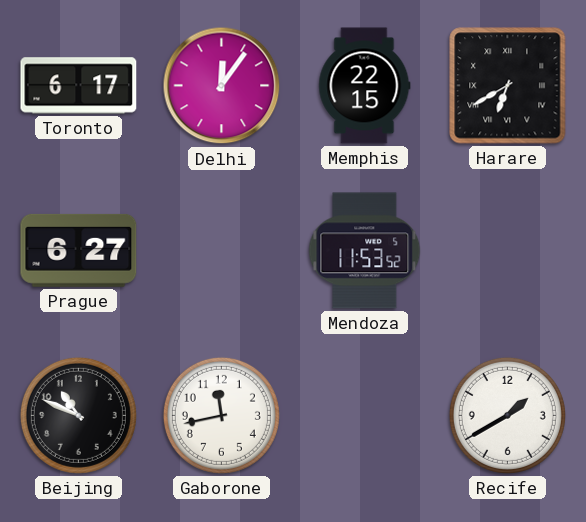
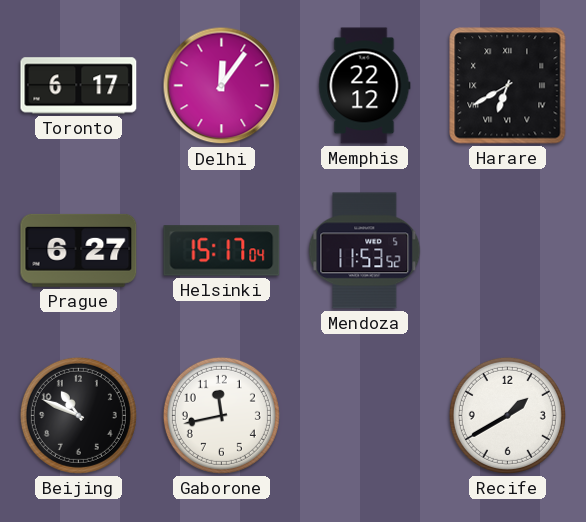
Memphis: 22:15 -> 22:12 (365, 86)
Helsinki: none -> 15:17 (222, 251)
